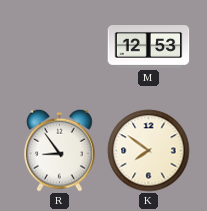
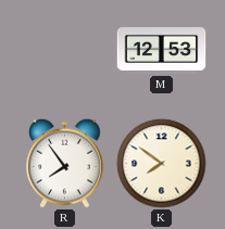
R: 8:54 -> 7:54 (65, 163)
